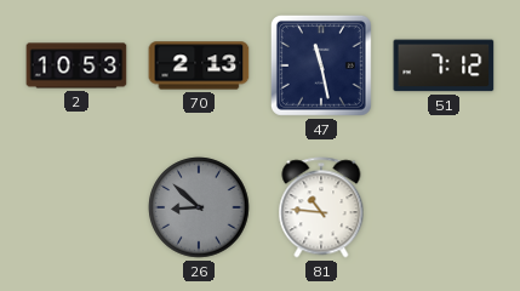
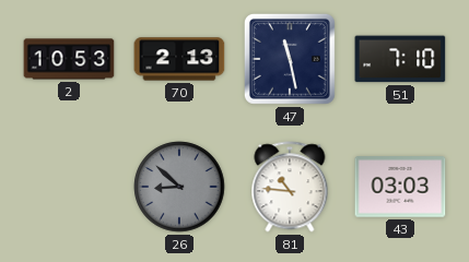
51: 7:12 -> 7:10 (400, 59)
43: none -> 03:03 (400, 187)
